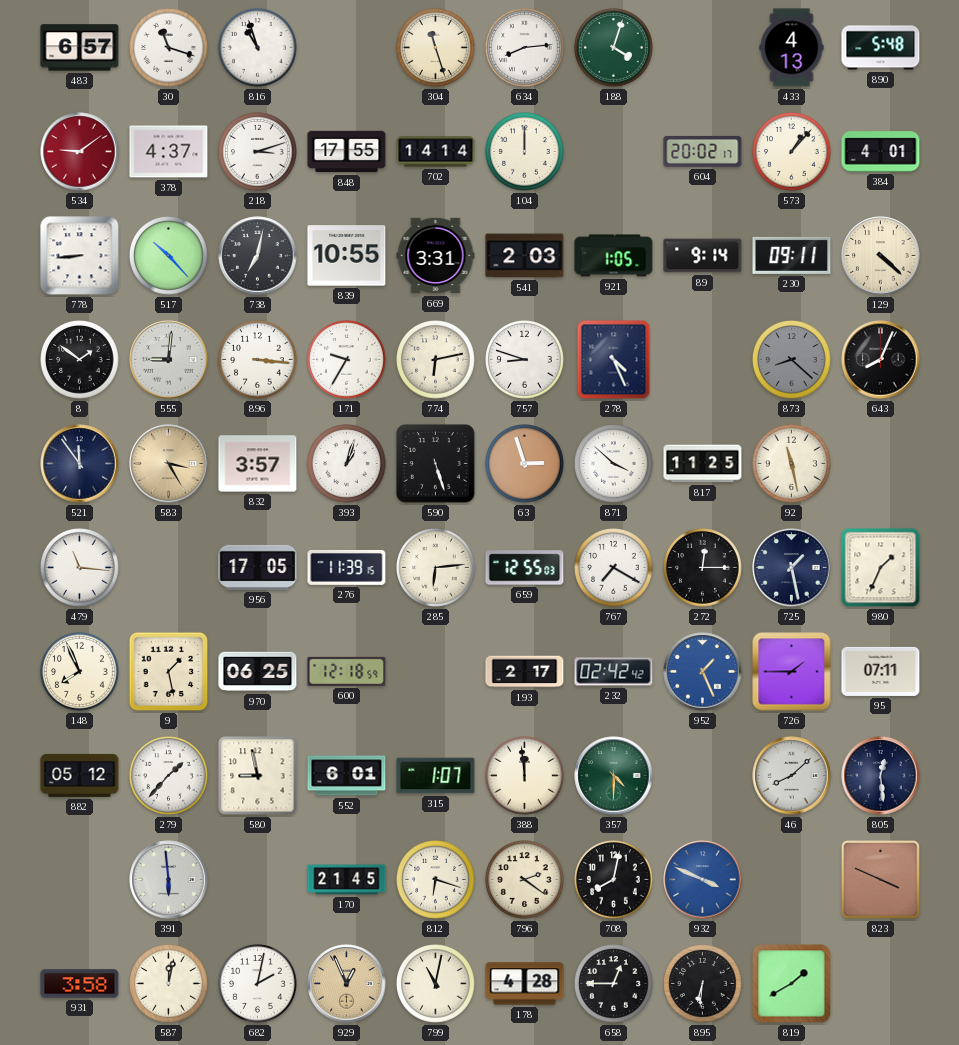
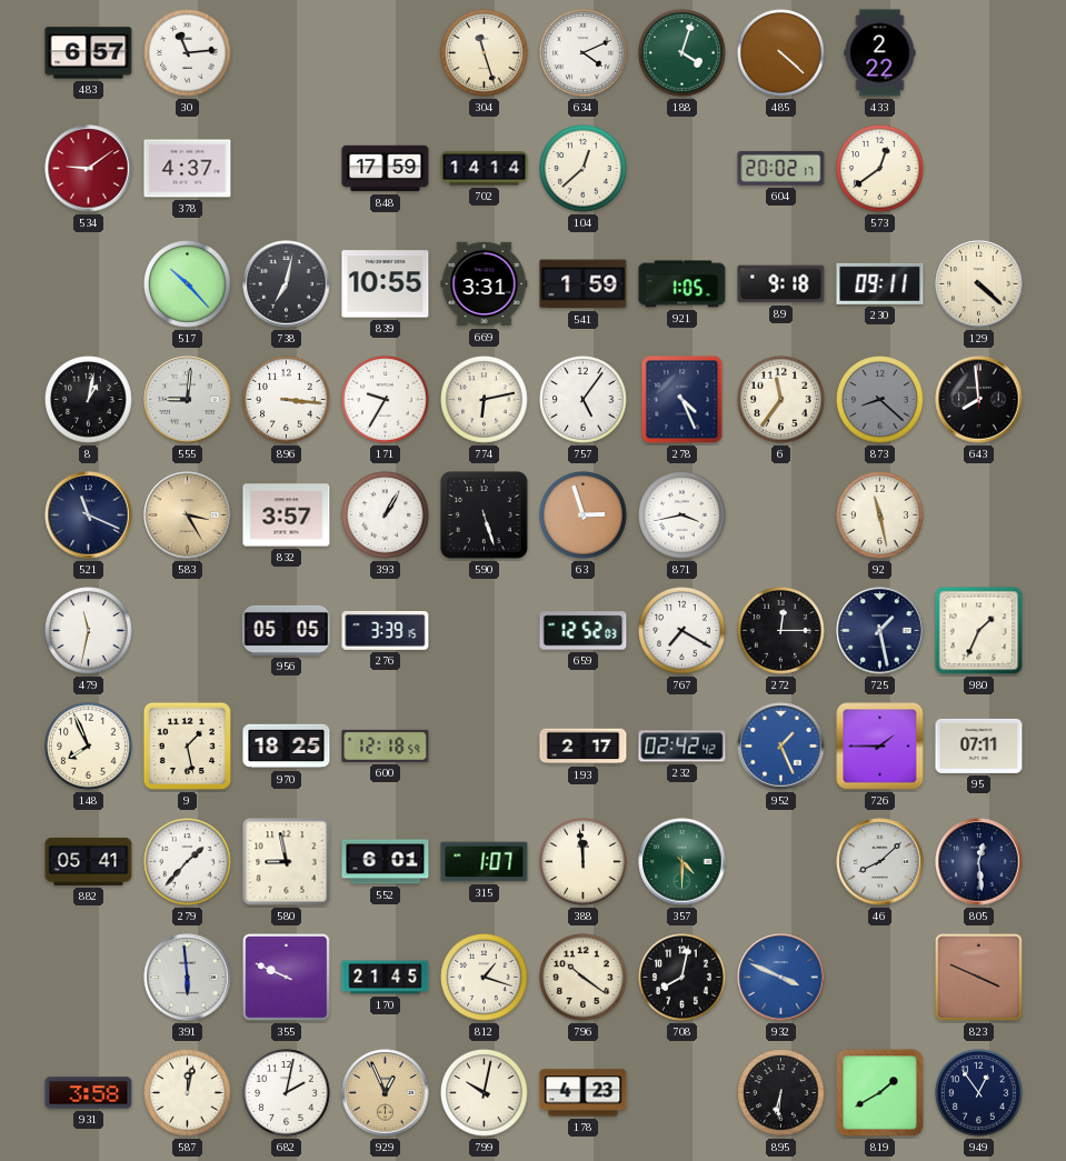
30: 11:18 -> 11:14 (188, 53)
816: 10:57 -> none (258, 48)
634: 8:14 -> 4:11 (584, 53)
485: none -> 4:22 (781, 53)
433: 4:13 -> 2:22 (880, 53)
890: 5:48 -> none (881, 48)
218: 3:12 -> none (258, 152)
848: 17:55 -> 17:59 (386, 169)
104: 12:00 -> 12:38 (584, 169)
573: 1:07 -> 12:39 (880, 169)
384: 4:01 -> none (881, 152)
778: 8:44 -> none (80, 256)
541: 2:03 -> 1:59 (584, 284)
89: 9:14 -> 9:18 (781, 284)
8: 1:51 -> 1:02 (89, 400)
757: 8:48 -> 5:06 (584, 400)
6: none -> 11:36 (781, 400)
643: 8:04 -> 7:59 (979, 400)
521: 11:54 -> 11:19 (89, 516)
393: 1:03 -> 1:05 (386, 516)
871: 3:52 -> 3:43 (683, 516)
817: 11:25 -> none (703, 464)
479: 11:16 -> 11:32 (89, 631)
956: 17:05 -> 05:05 (287, 630)
276: 11:39 -> 3:39 (386, 630)
285: 6:14 -> none (436, 568)
659: 12:55 -> 12:52 (584, 631)
970: 06:25 -> 18:25 (287, 747)
882: 05:12 -> 05:41 (89, 861)
355: none -> 9:49 (287, 978)
812: 6:18 -> 1:18 (485, 978)
796: 2:21 -> 10:21 (584, 978)
799: 11:02 -> 10:02 (485, 1093)
178: 4:28 -> 4:23 (584, 1093)
658: 12:45 -> none (614, 984)
949: none -> 12:54 (979, 1093)
